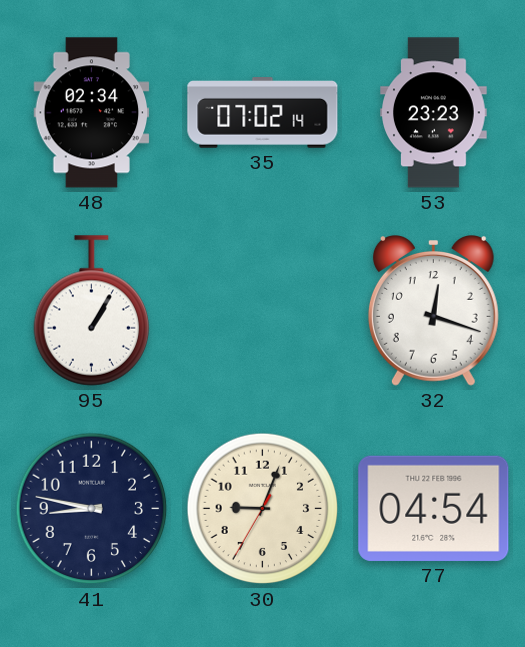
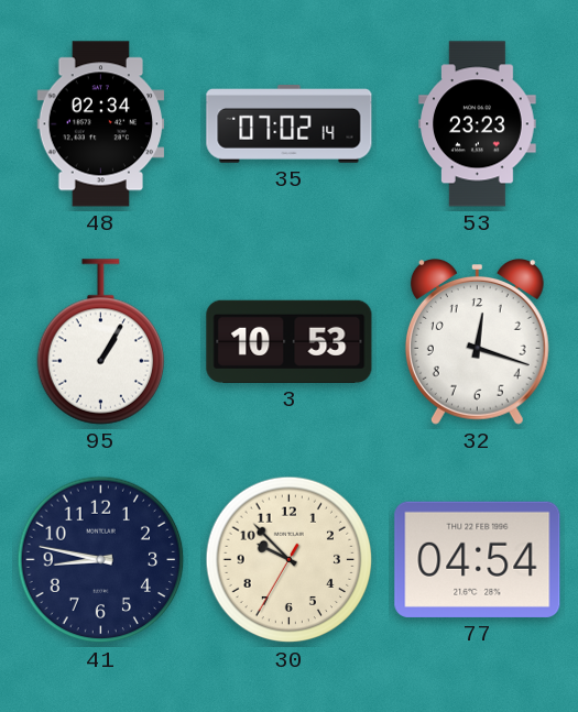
3: none -> 10:53 (290, 341)
30: 9:03 -> 9:52 (290, 560)
